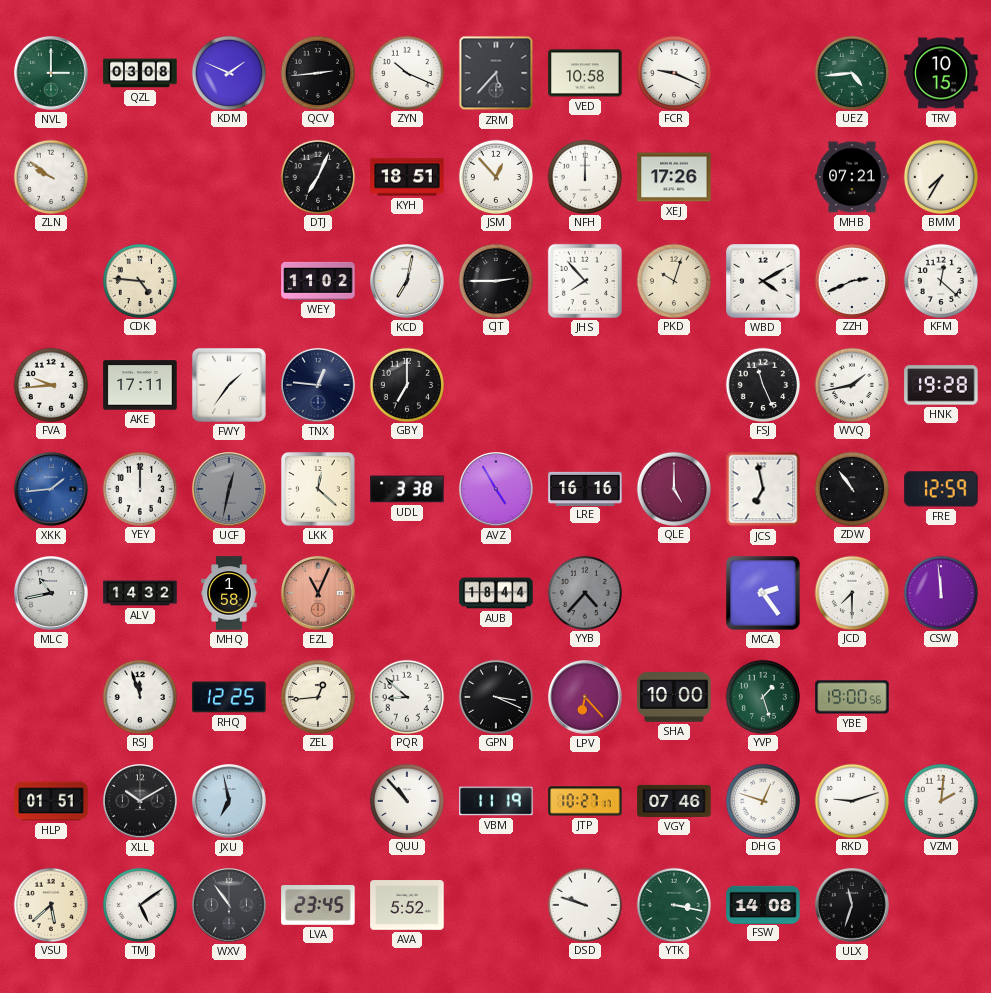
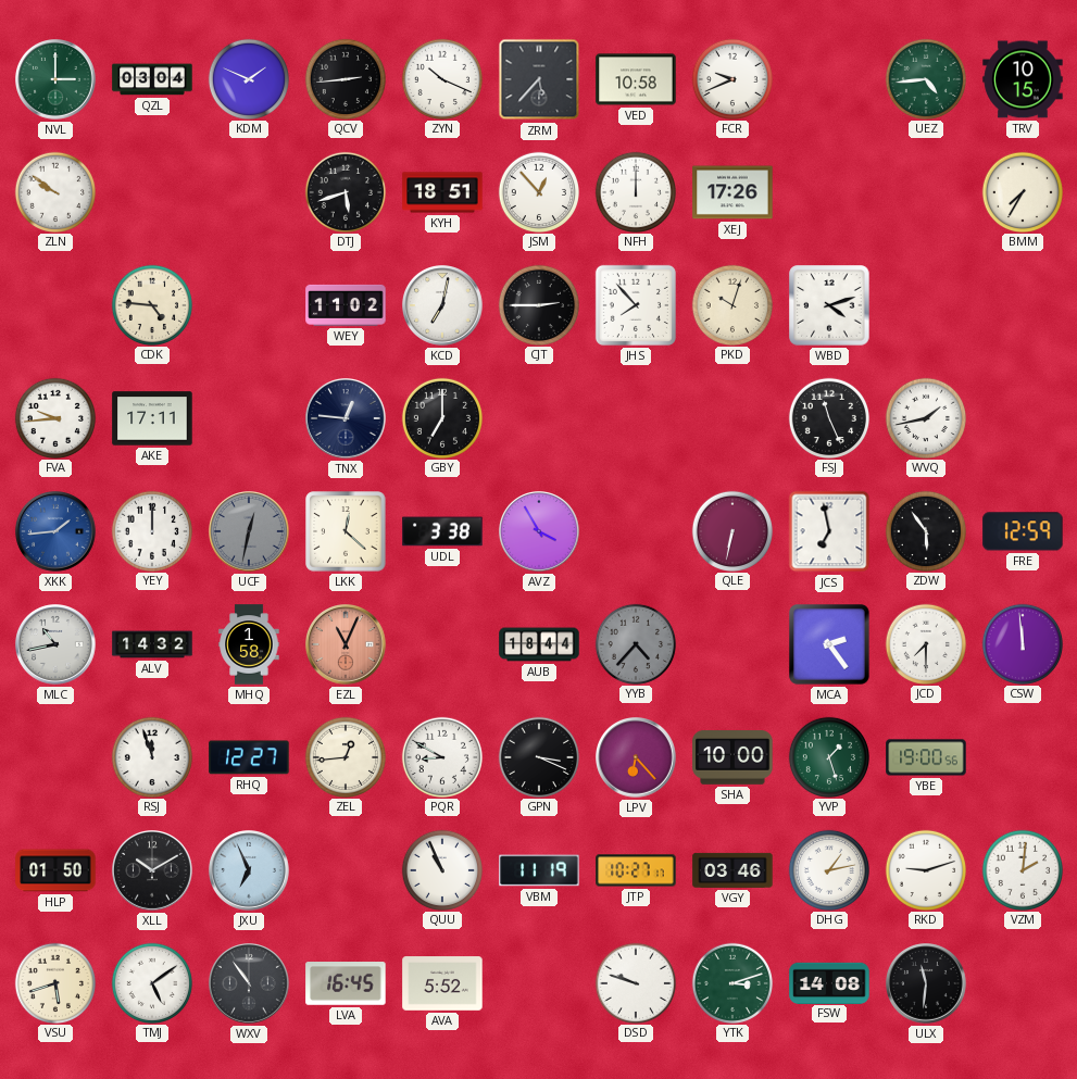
QZL: 03:08 -> 03:04 (152, 79)
FCR: 9:19 -> 9:41 (731, 78)
DTJ: 7:04 -> 5:42 (345, 191)
MHB: 07:21 -> none (852, 177)
WBD: 4:10 -> 4:12 (829, 305)
ZZH: 2:41 -> none (851, 280)
KFM: 12:22 -> none (940, 280)
FWY: 1:36 -> none (229, 385)
HNK: 19:28 -> none (941, 385)
AVZ: 4:55 -> 3:55 (540, 532)
LRE: 16:16 -> none (585, 488)
QLE: 5:00 -> 6:32 (731, 530)
ZDW: 10:54 -> 5:54 (925, 530)
RHQ: 12:25 -> 12:27 (249, 757)
PQR: 8:52 -> 8:50 (441, 756)
HLP: 01:51 -> 01:50 (55, 870)
JXU: 6:58 -> 6:56 (250, 871)
QUU: 10:53 -> 10:56 (441, 869)
VGY: 07:46 -> 03:46 (732, 870)
DHG: 12:48 -> 1:13 (828, 869)
VSU: 5:38 -> 5:42 (54, 982)
LVA: 23:45 -> 16:45 (346, 984)
YTK: 3:17 -> 3:12 (731, 982)
ULX: 11:33 -> 11:31 (927, 984)
